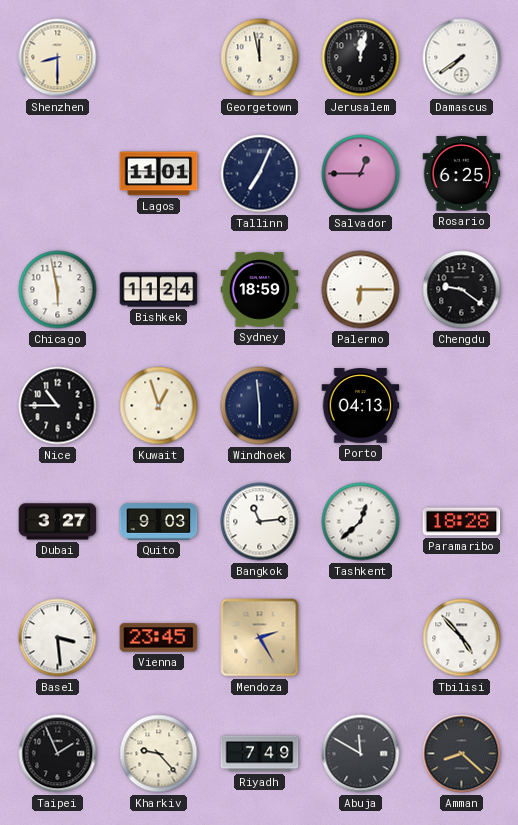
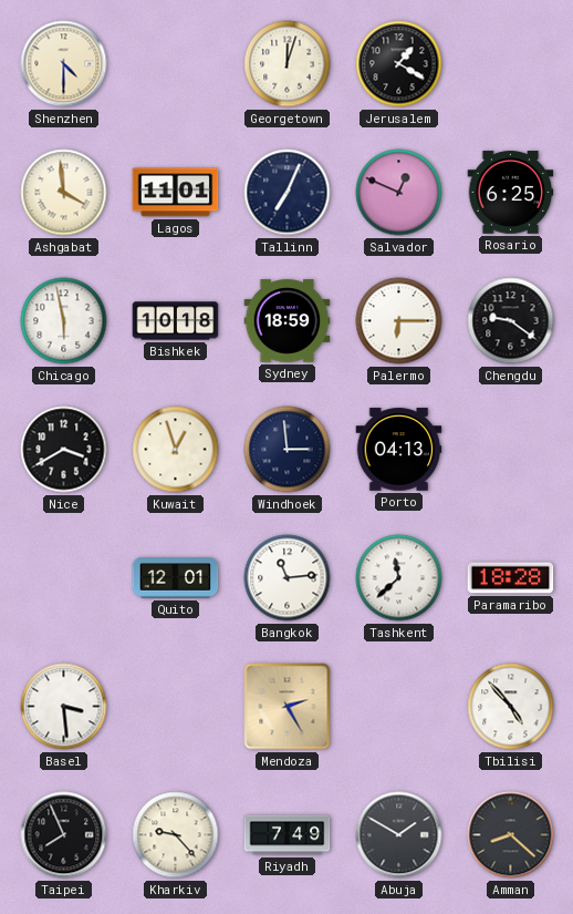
Shenzhen: 8:30 -> 4:30 (64, 64)
Georgetown: 11:58 -> 12:03 (288, 64)
Jerusalem: 12:02 -> 1:20 (399, 64)
Damascus: 7:39 -> none (462, 58)
Ashgabat: none -> 3:59 (64, 193)
Salvador: 12:45 -> 12:49 (399, 193)
Bishkek: 11:24 -> 10:18 (176, 321)
Nice: 10:45 -> 3:40 (64, 450)
Windhoek: 5:59 -> 2:59 (288, 450)
Dubai: 3:27 -> none (58, 522)
Quito: 9:03 -> 12:01 (176, 578)
Tashkent: 12:38 -> 11:38 (399, 578)
Vienna: 23:45 -> none (159, 638)
Taipei: 1:56 -> 7:56 (64, 835)
Abuja: 11:50 -> 1:50 (399, 835)
